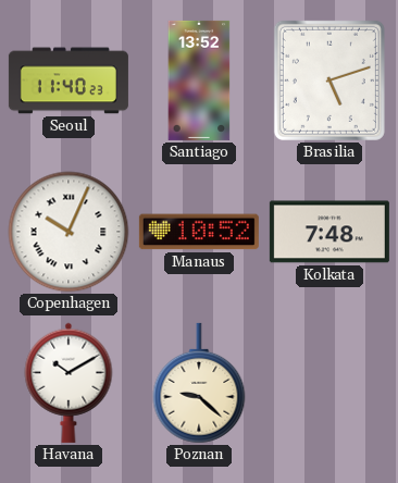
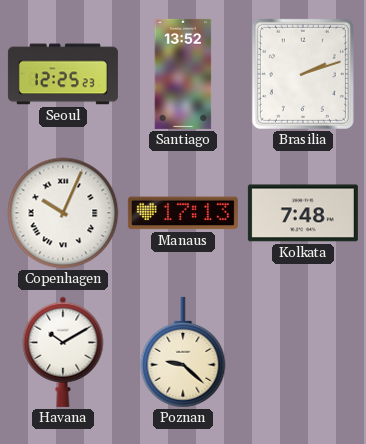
Seoul: 11:40 -> 12:25 (63, 74)
Brasilia: 5:12 -> 2:12 (303, 74)
Manaus: 10:52 -> 17:13 (183, 213)
